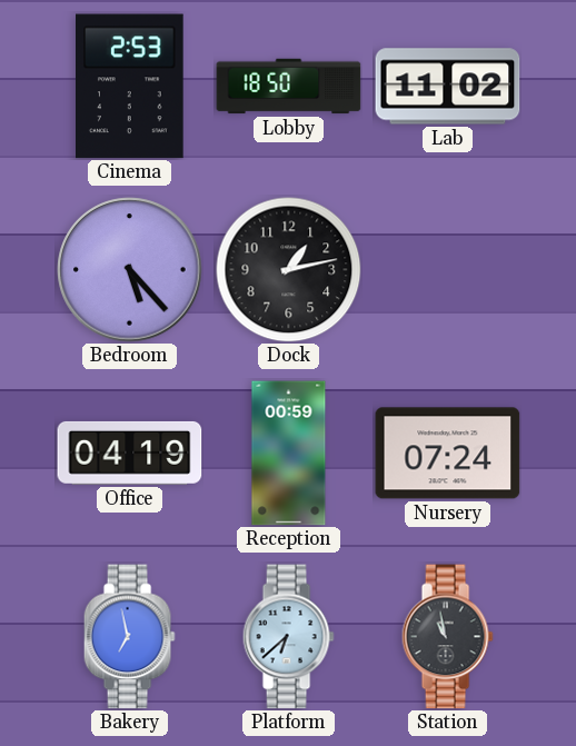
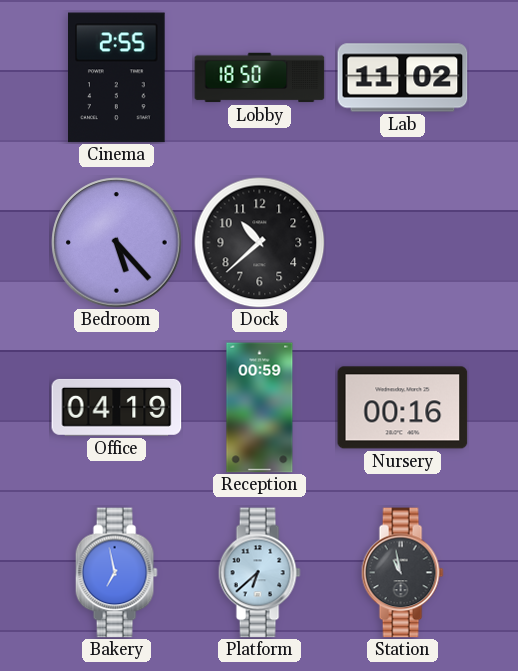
Cinema: 2:53 -> 2:55 (117, 78)
Dock: 1:13 -> 10:38 (260, 243)
Nursery: 07:24 -> 00:16 (403, 408)
